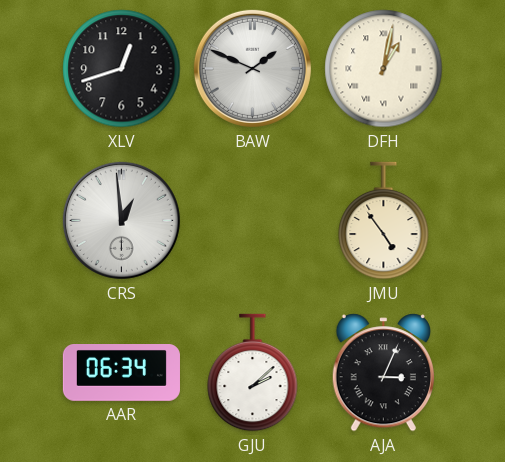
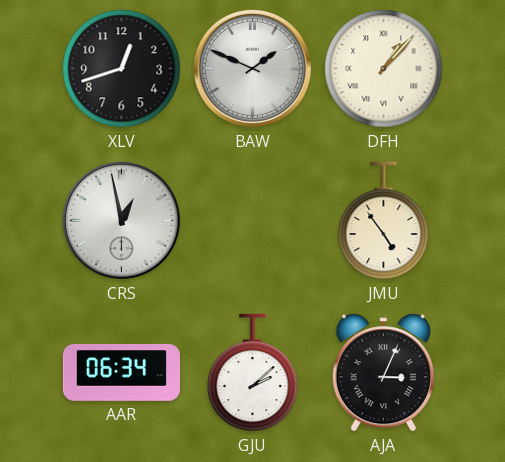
DFH: 1:02 -> 1:07 (384, 69)
CRS: 12:59 -> 12:58 (121, 220)
